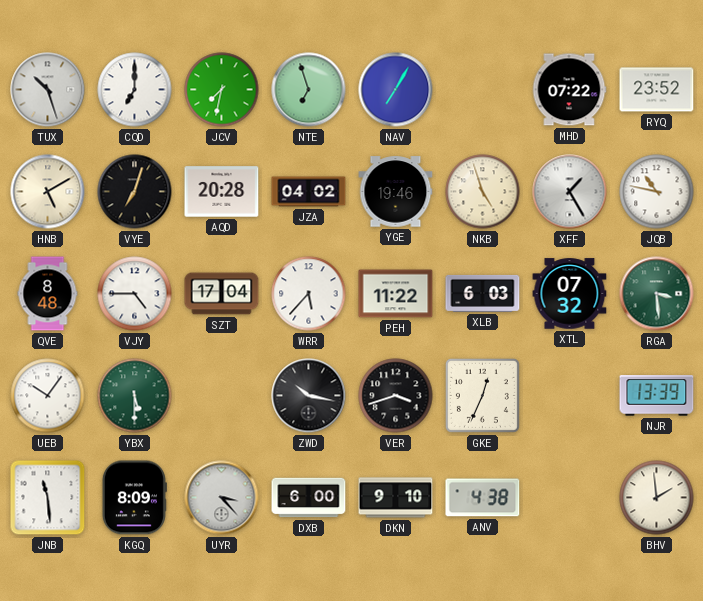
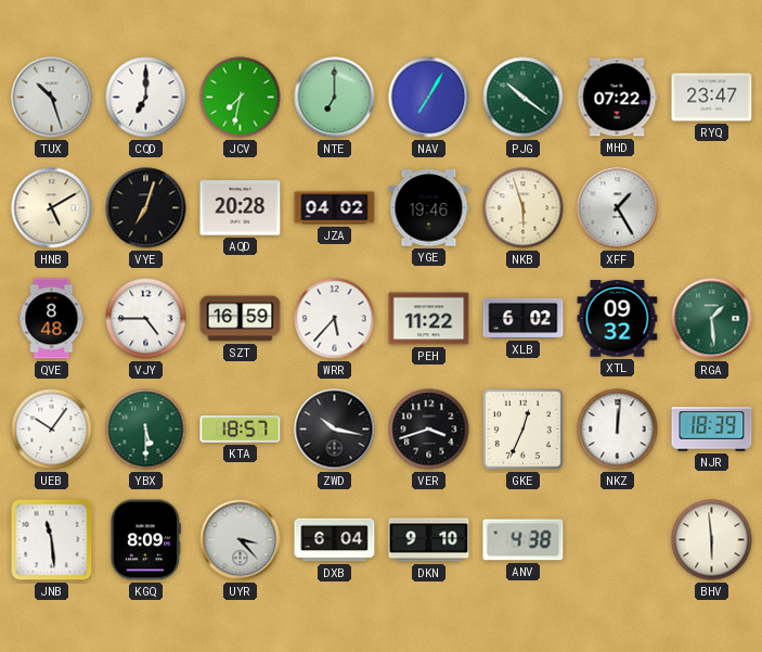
NTE: 6:57 -> 7:00 (335, 98)
PJG: none -> 10:21 (524, 98)
RYQ: 23:52 -> 23:47 (712, 98)
NKB: 4:57 -> 5:57 (524, 208)
JQB: 10:47 -> none (657, 192)
SZT: 17:04 -> 16:59 (241, 319)
XLB: 6:03 -> 6:02 (524, 318)
XTL: 07:32 -> 09:32 (618, 319)
RGA: 3:29 -> 1:29 (712, 319)
KTA: none -> 18:57 (241, 430)
NKZ: none -> 12:01 (618, 430)
NJR: 13:39 -> 18:39 (712, 430)
DXB: 6:00 -> 6:04 (335, 540)
BHV: 1:59 -> 5:59 (712, 540)
